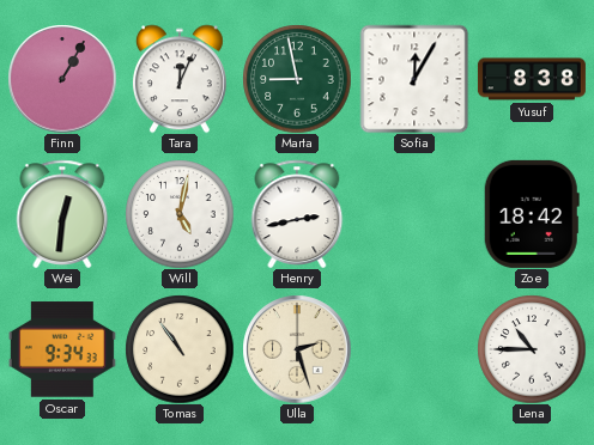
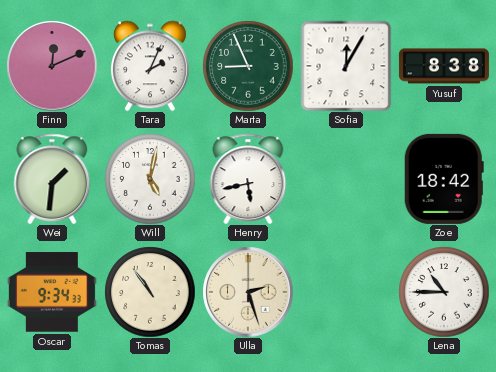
Finn: 1:05 -> 12:11 (52, 66)
Tara: 12:04 -> 2:04 (150, 66)
Marta: 8:58 -> 8:56 (248, 66)
Wei: 12:31 -> 1:31 (52, 178)
Henry: 2:43 -> 5:43 (248, 178)
